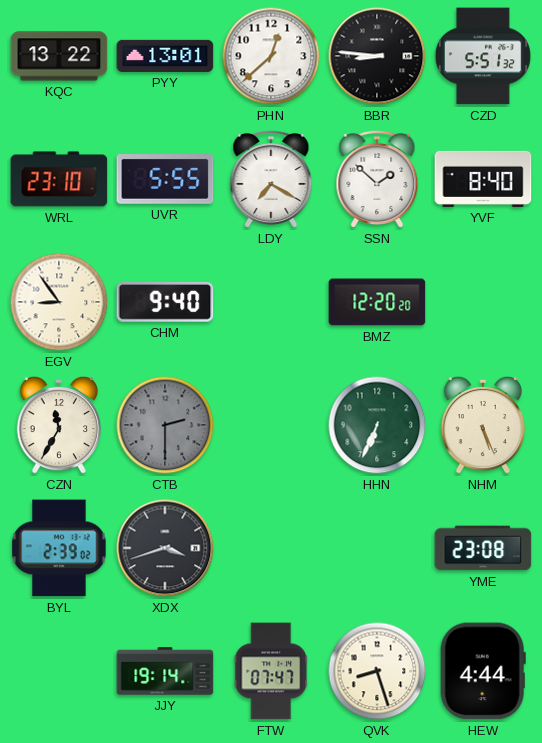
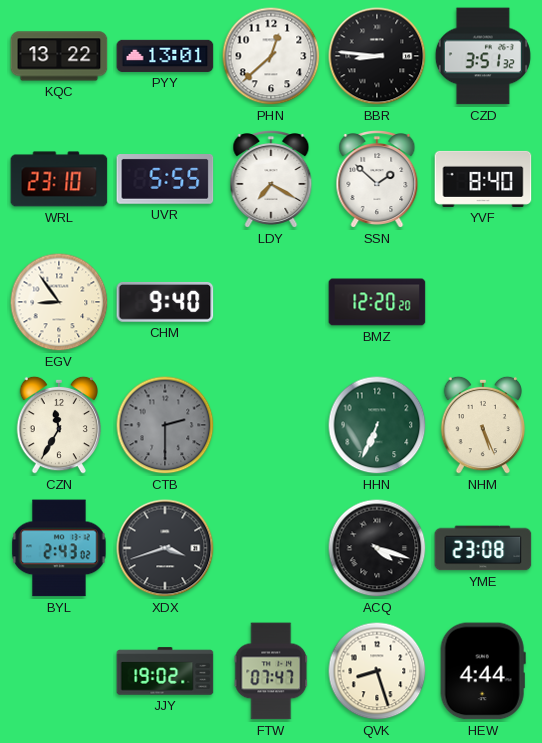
CZD: 5:51 -> 3:51 (483, 56)
BYL: 2:39 -> 2:43 (59, 548)
ACQ: none -> 4:18 (377, 548)
JJY: 19:14 -> 19:02 (165, 671)
